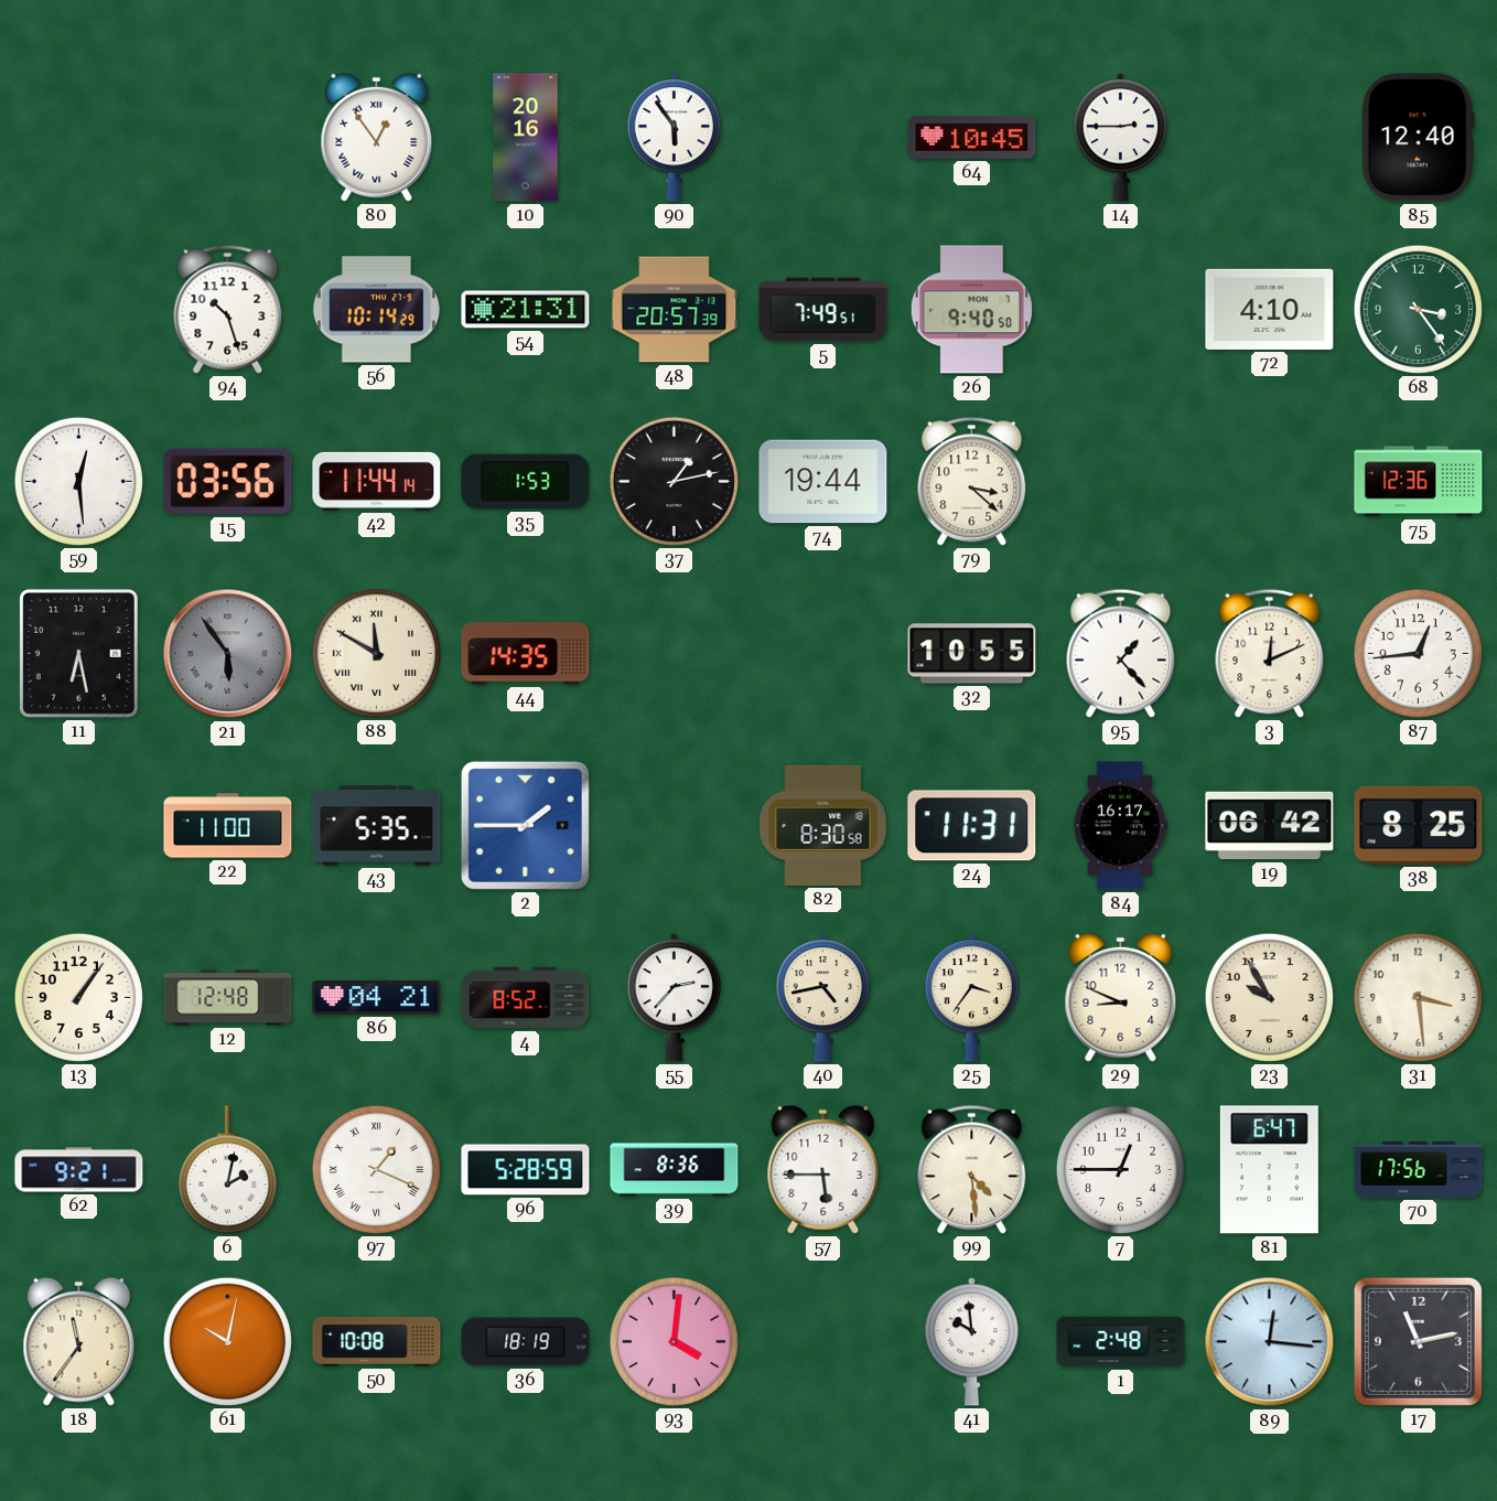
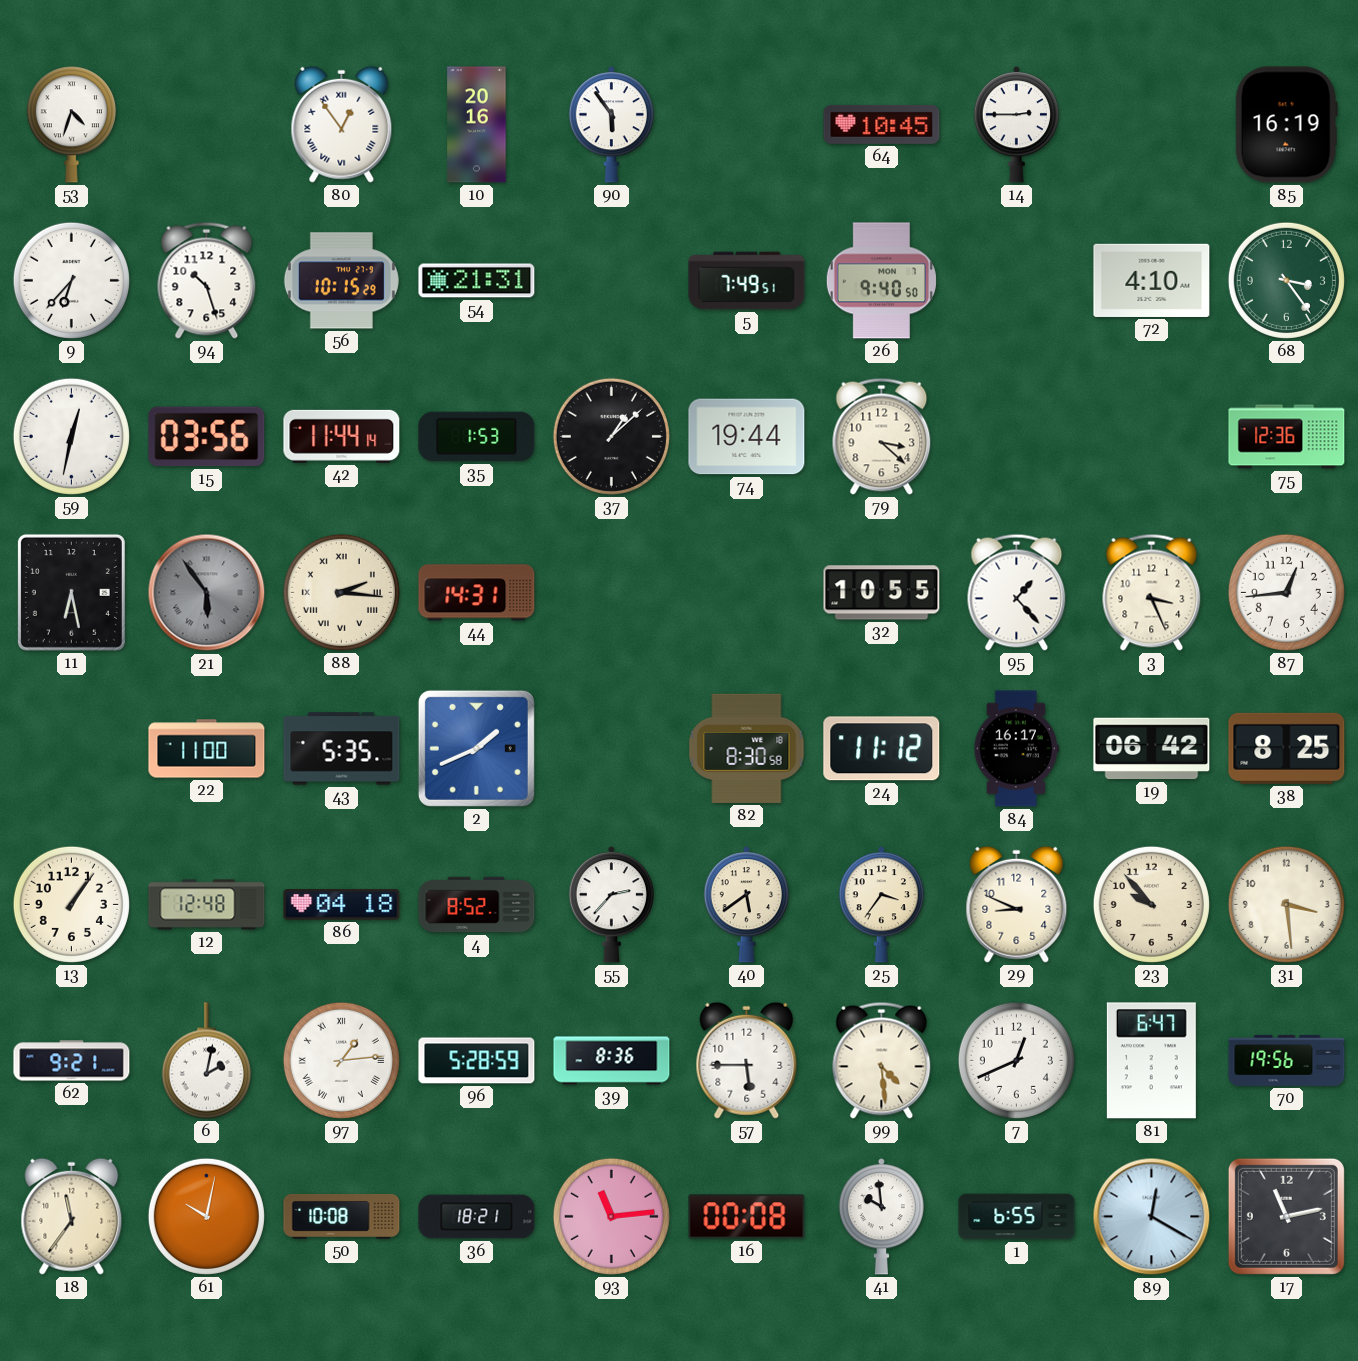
53: none -> 4:33 (71, 125)
85: 12:40 -> 16:19 (1286, 125)
9: none -> 6:37 (71, 280)
56: 10:14 -> 10:15 (341, 281)
48: 20:57 -> none (675, 310)
59: 12:29 -> 12:32 (71, 436)
37: 1:13 -> 1:08 (611, 436)
88: 11:50 -> 2:16 (341, 592)
44: 14:35 -> 14:31 (477, 593)
3: 12:11 -> 3:26 (1152, 592)
2: 1:45 -> 1:41 (476, 748)
24: 11:31 -> 11:12 (882, 749)
86: 04:21 -> 04:18 (342, 905)
40: 4:43 -> 5:39 (746, 905)
23: 9:55 -> 9:53 (1151, 904)
97: 1:19 -> 1:14 (341, 1060)
7: 12:45 -> 12:41 (1016, 1060)
70: 17:56 -> 19:56 (1287, 1060)
36: 18:19 -> 18:21 (477, 1217)
93: 4:01 -> 11:14 (611, 1216)
16: none -> 00:08 (747, 1217)
1: 2:48 -> 6:55 (1017, 1217)
89: 12:16 -> 12:20 (1152, 1217)
